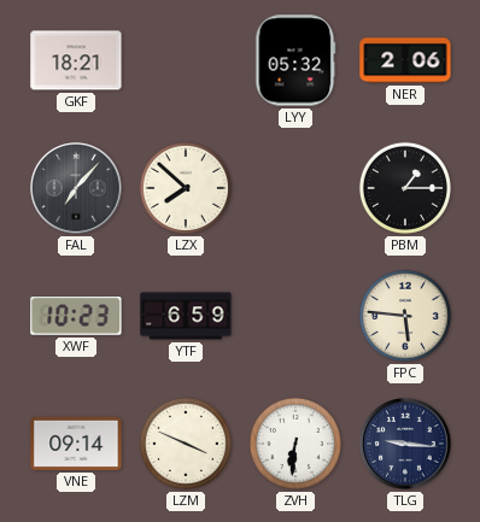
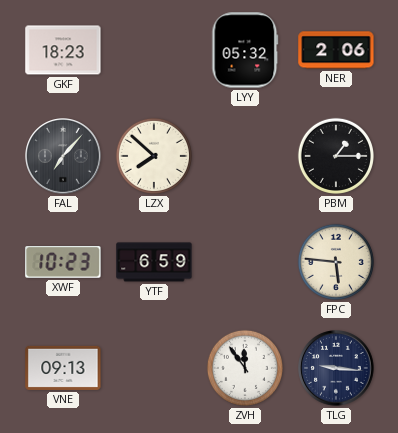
GKF: 18:21 -> 18:23 (63, 50)
VNE: 09:14 -> 09:13 (63, 368)
LZM: 3:49 -> none (186, 444)
ZVH: 6:31 -> 11:54 (245, 368)
